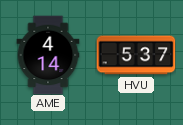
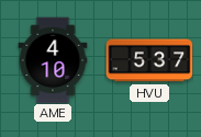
AME: 4:14 -> 4:10 (53, 60)
